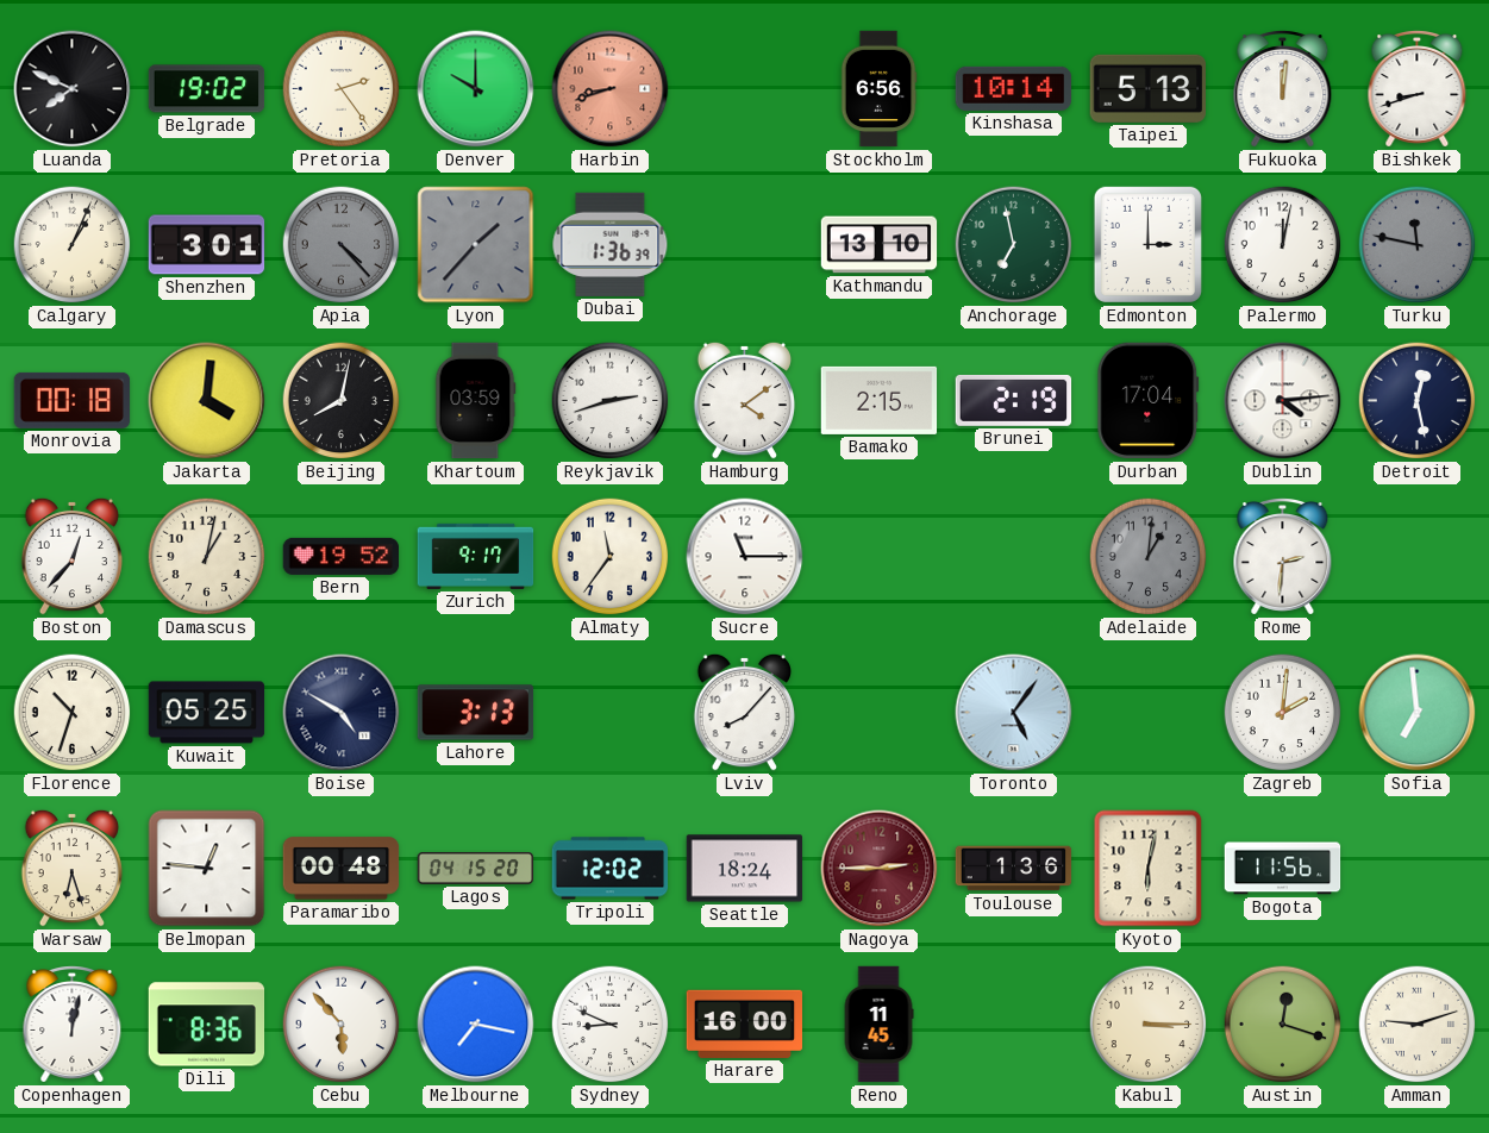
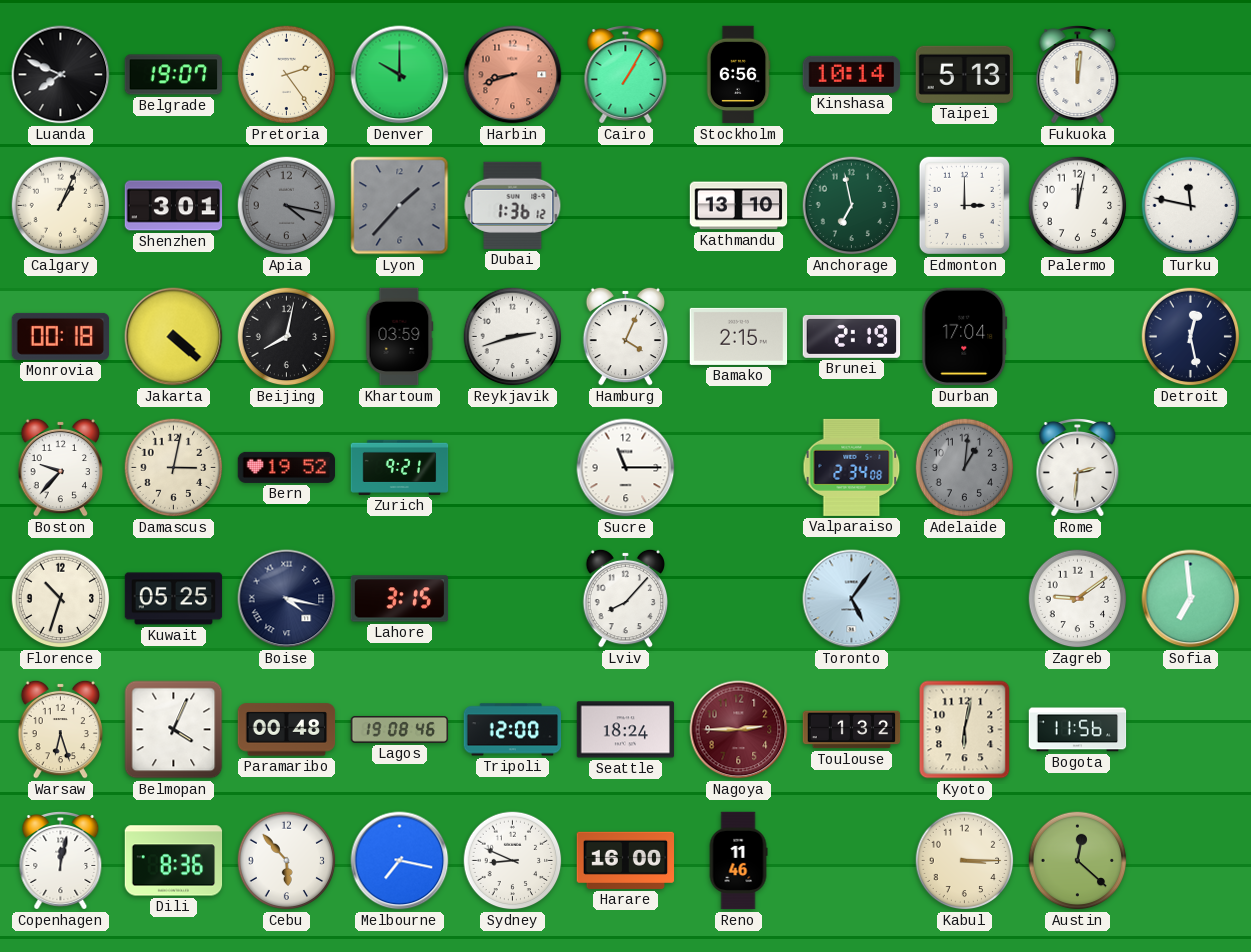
Belgrade: 19:02 -> 19:07 (174, 75)
Cairo: none -> 1:05 (626, 75)
Bishkek: 8:42 -> none (1418, 89)
Apia: 4:23 -> 4:17 (287, 206)
Dubai: 1:36:39 -> 1:36:12 (513, 205)
Turku dial: grey -> white (1191, 206)
Jakarta: 4:01 -> 4:22 (174, 337)
Hamburg: 4:09 -> 4:04 (625, 336)
Dublin: 4:14 -> none (1283, 401)
Boston: 12:37 -> 9:37 (60, 467)
Damascus: 1:02 -> 3:02 (174, 468)
Zurich: 9:17 -> 9:21 (400, 467)
Almaty: 11:36 -> none (611, 557)
Valparaiso: none -> 2:34 (852, 467)
Boise: 4:50 -> 4:17 (287, 599)
Lahore: 3:13 -> 3:15 (400, 599)
Zagreb: 2:01 -> 9:09 (1078, 599)
Belmopan: 12:46 -> 4:04 (174, 730)
Lagos: 04:15 -> 19:08 (400, 729)
Tripoli: 12:02 -> 12:00 (513, 730)
Toulouse: 1:36 -> 1:32 (852, 730)
Reno: 11:45 -> 11:46 (738, 861)
Austin: 12:18 -> 12:22 (1078, 861)
Amman: 9:12 -> none (1418, 1025)
